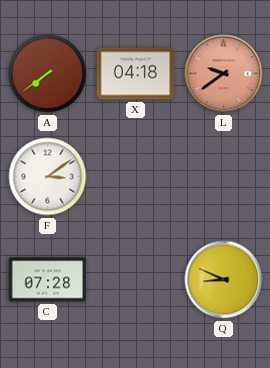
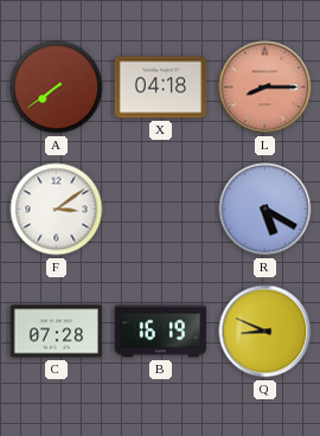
L: 9:39 -> 8:15 (265, 88)
R: none -> 5:20 (265, 210)
B: none -> 16:19 (161, 332)
